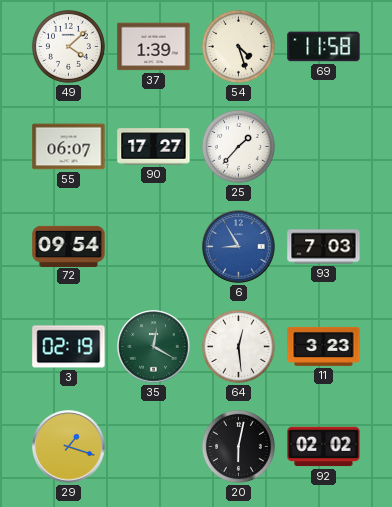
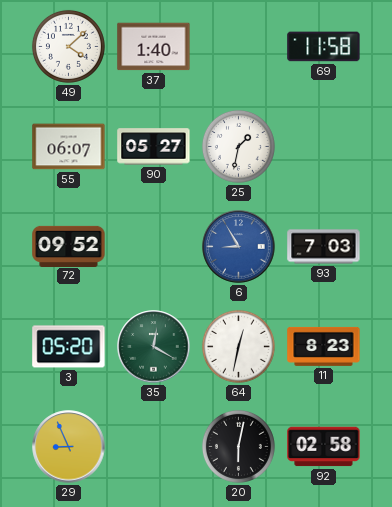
37: 1:39 -> 1:40 (154, 47)
54: 4:27 -> none (238, 46)
90: 17:27 -> 05:27 (154, 147)
25: 1:37 -> 1:32 (238, 146)
72: 09:54 -> 09:52 (69, 246)
3: 02:19 -> 05:20 (69, 347)
64: 12:29 -> 12:32 (238, 346)
11: 3:23 -> 8:23 (324, 346)
29: 1:18 -> 8:56 (69, 447)
92: 02:02 -> 02:58 (324, 447)
